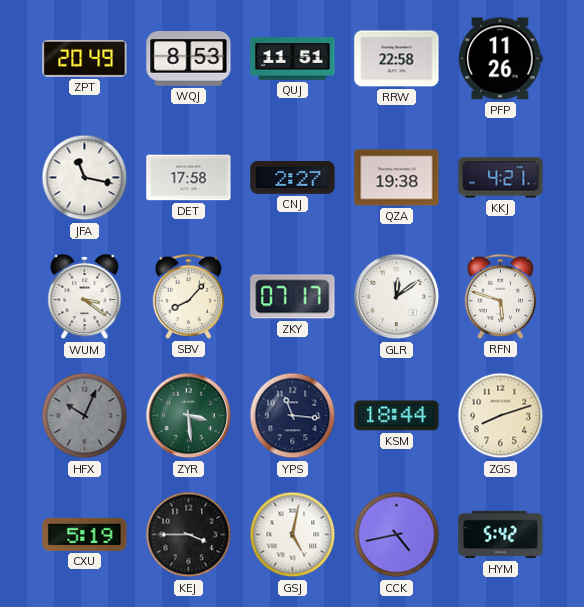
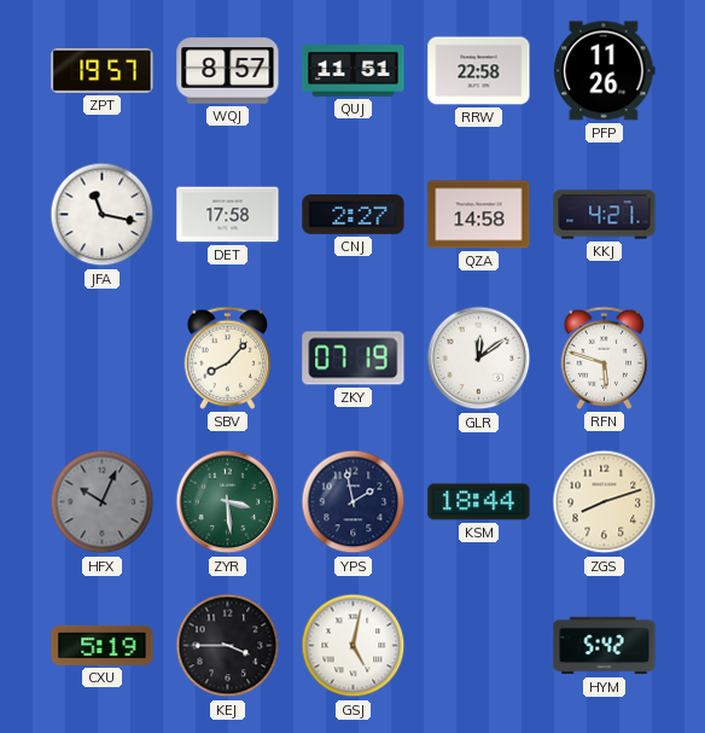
ZPT: 20:49 -> 19:57 (103, 70)
WQJ: 8:53 -> 8:57 (228, 71)
QZA: 19:38 -> 14:58 (479, 215)
WUM: 3:21 -> none (85, 297)
ZKY: 07:17 -> 07:19 (354, 359)
YPS: 11:16 -> 1:58 (354, 502)
CCK: 4:43 -> none (397, 535)
